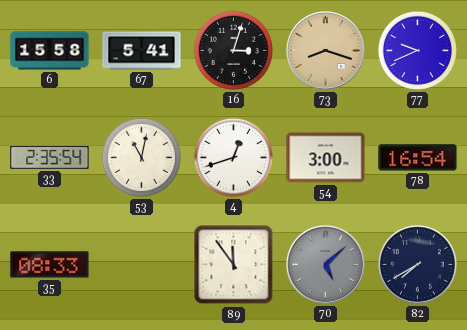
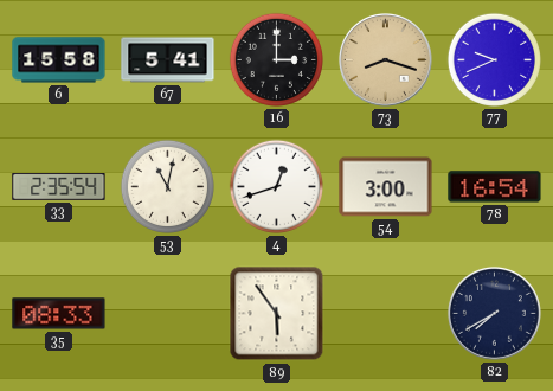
16: 3:03 -> 3:00 (276, 59)
89: 11:54 -> 5:54 (277, 314)
70: 5:08 -> none (325, 264)
